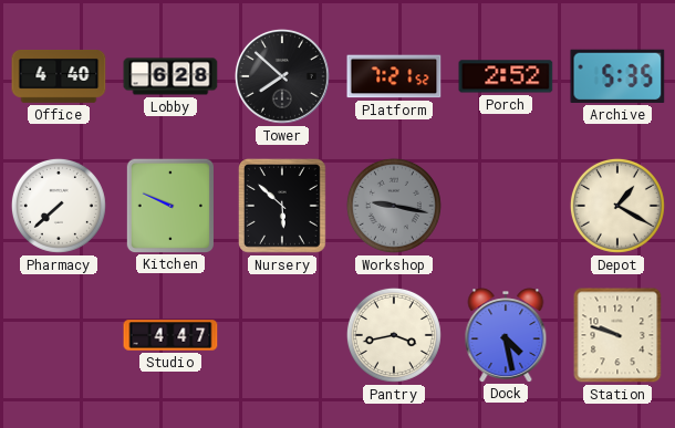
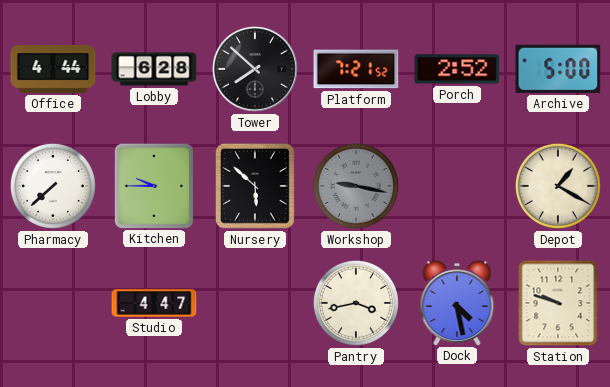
Office: 4:40 -> 4:44 (53, 70)
Archive: 5:35 -> 5:00 (558, 69)
Kitchen: 9:49 -> 9:45 (153, 185)
